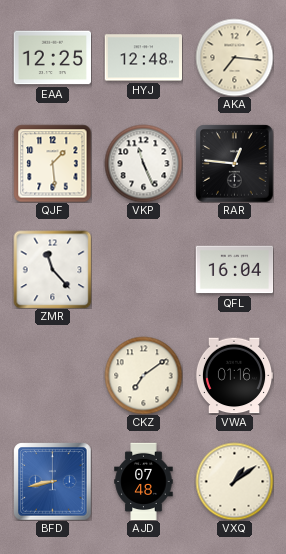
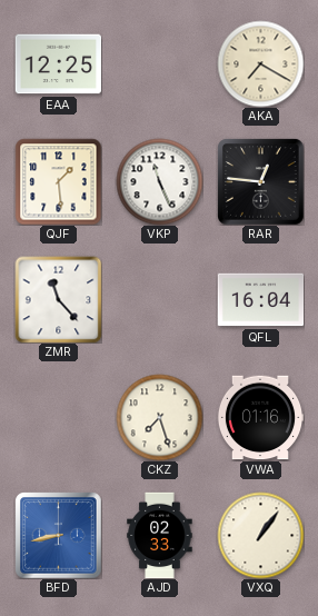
HYJ: 12:48 -> none (143, 58)
AKA: 7:16 -> 7:20 (260, 63)
CKZ: 7:09 -> 7:27 (159, 417)
AJD: 07:48 -> 02:33 (160, 535)
VXQ: 1:09 -> 1:06 (260, 535)
